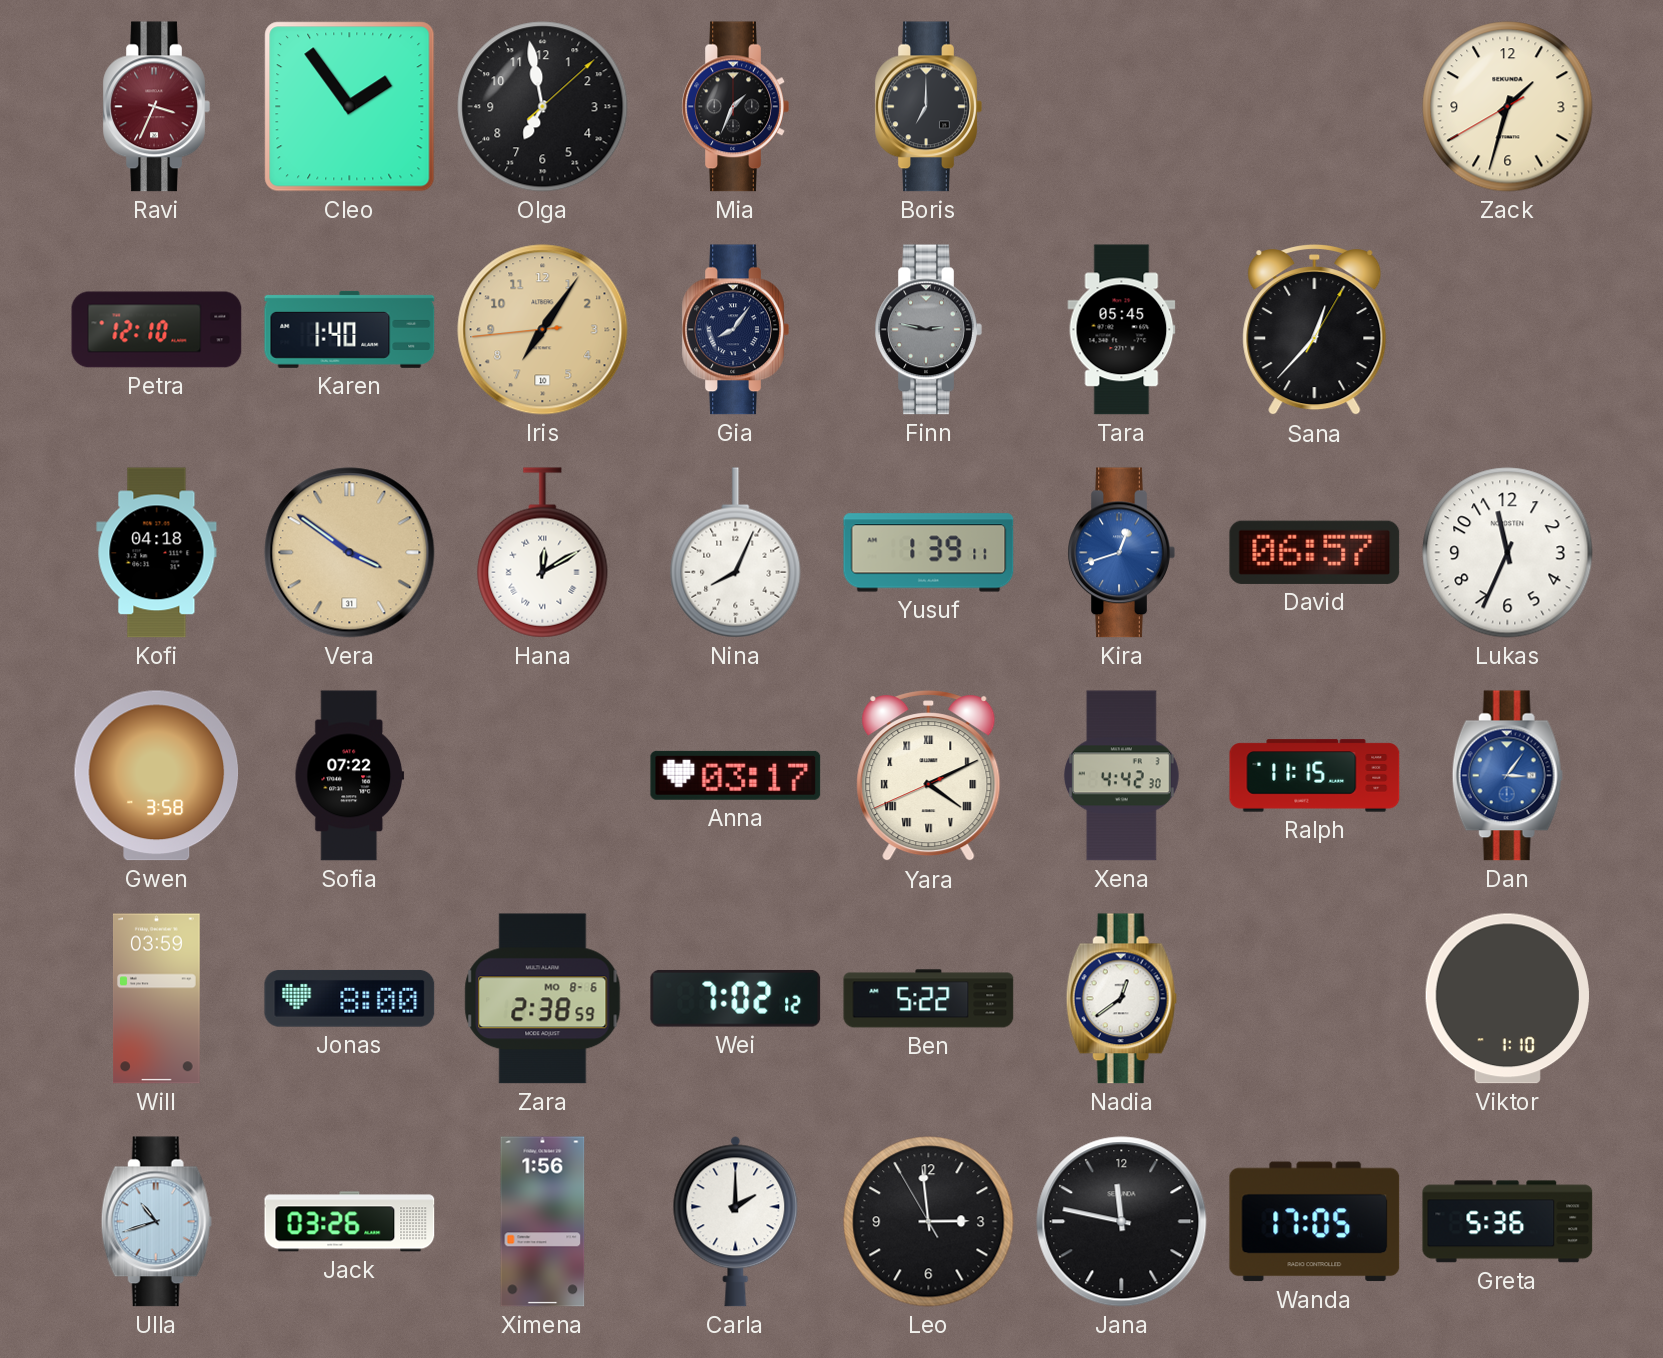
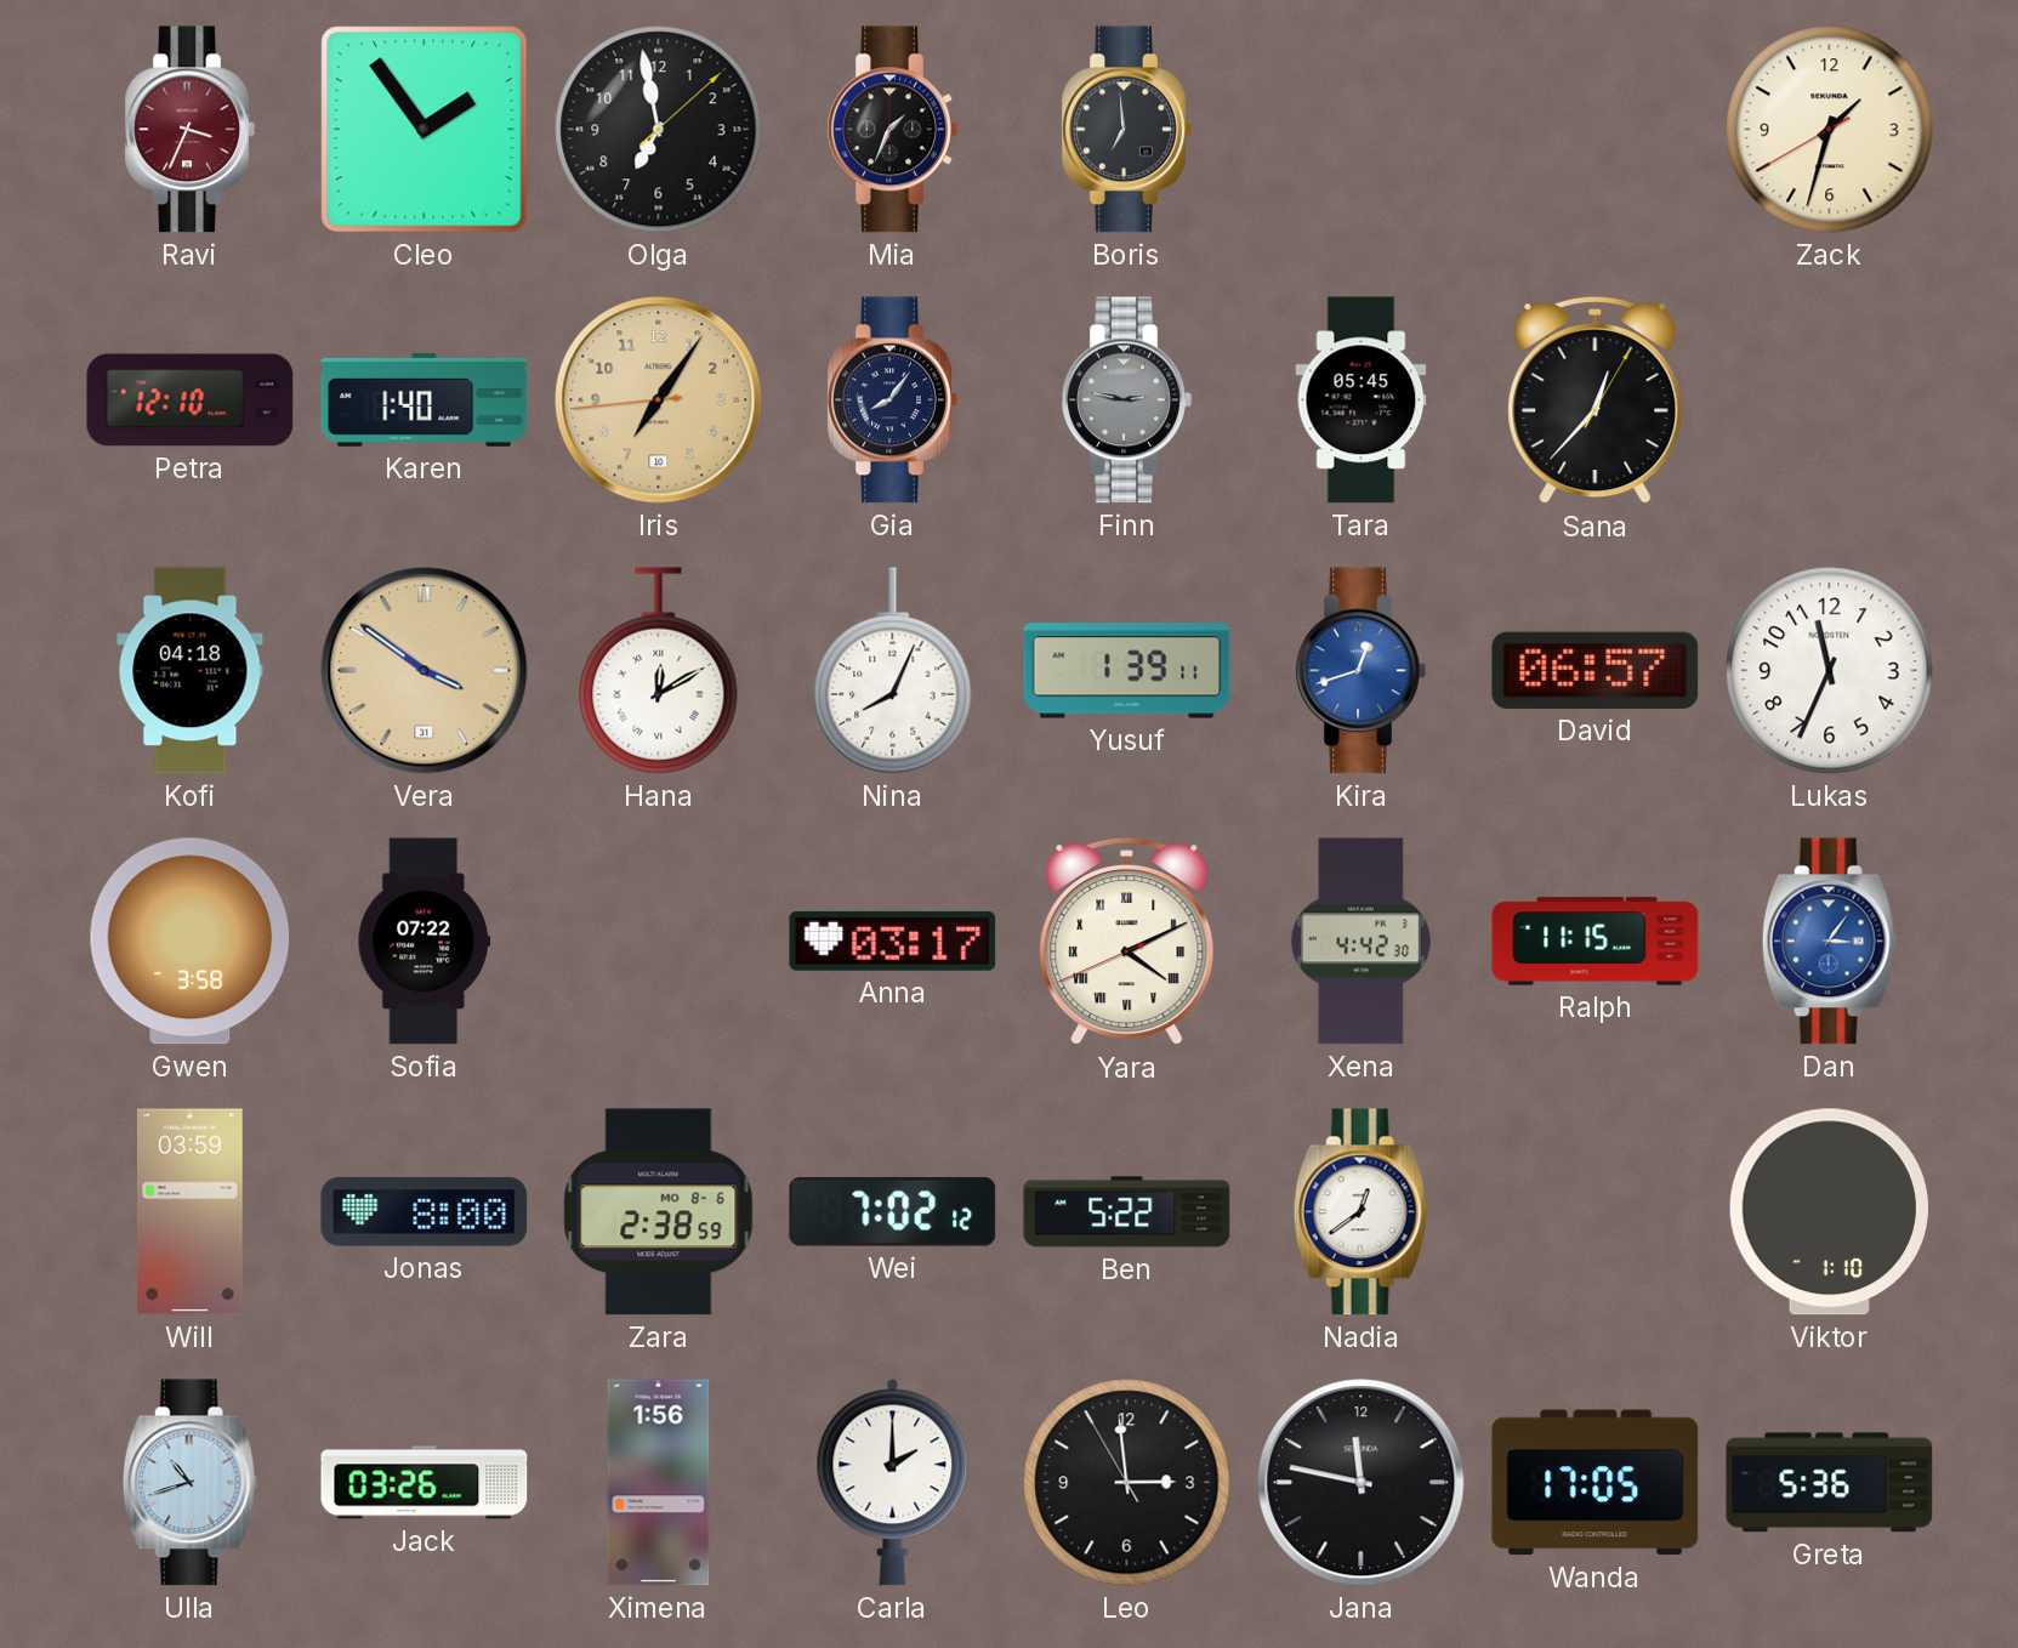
Boris: 7:00 -> 6:59 (1126, 130)
